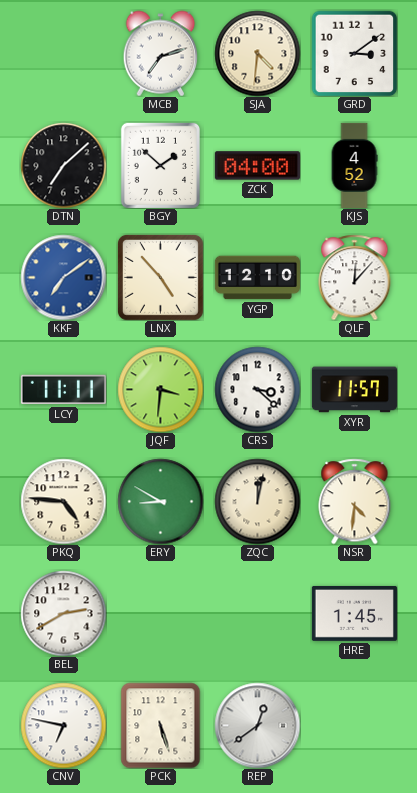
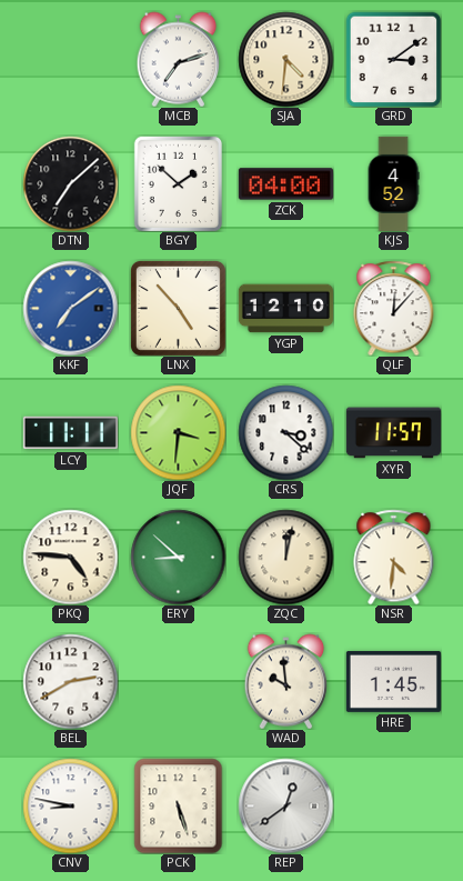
ERY: 8:50 -> 8:52 (178, 557)
WAD: none -> 9:59 (286, 681)
CNV: 6:47 -> 8:47 (70, 805)
